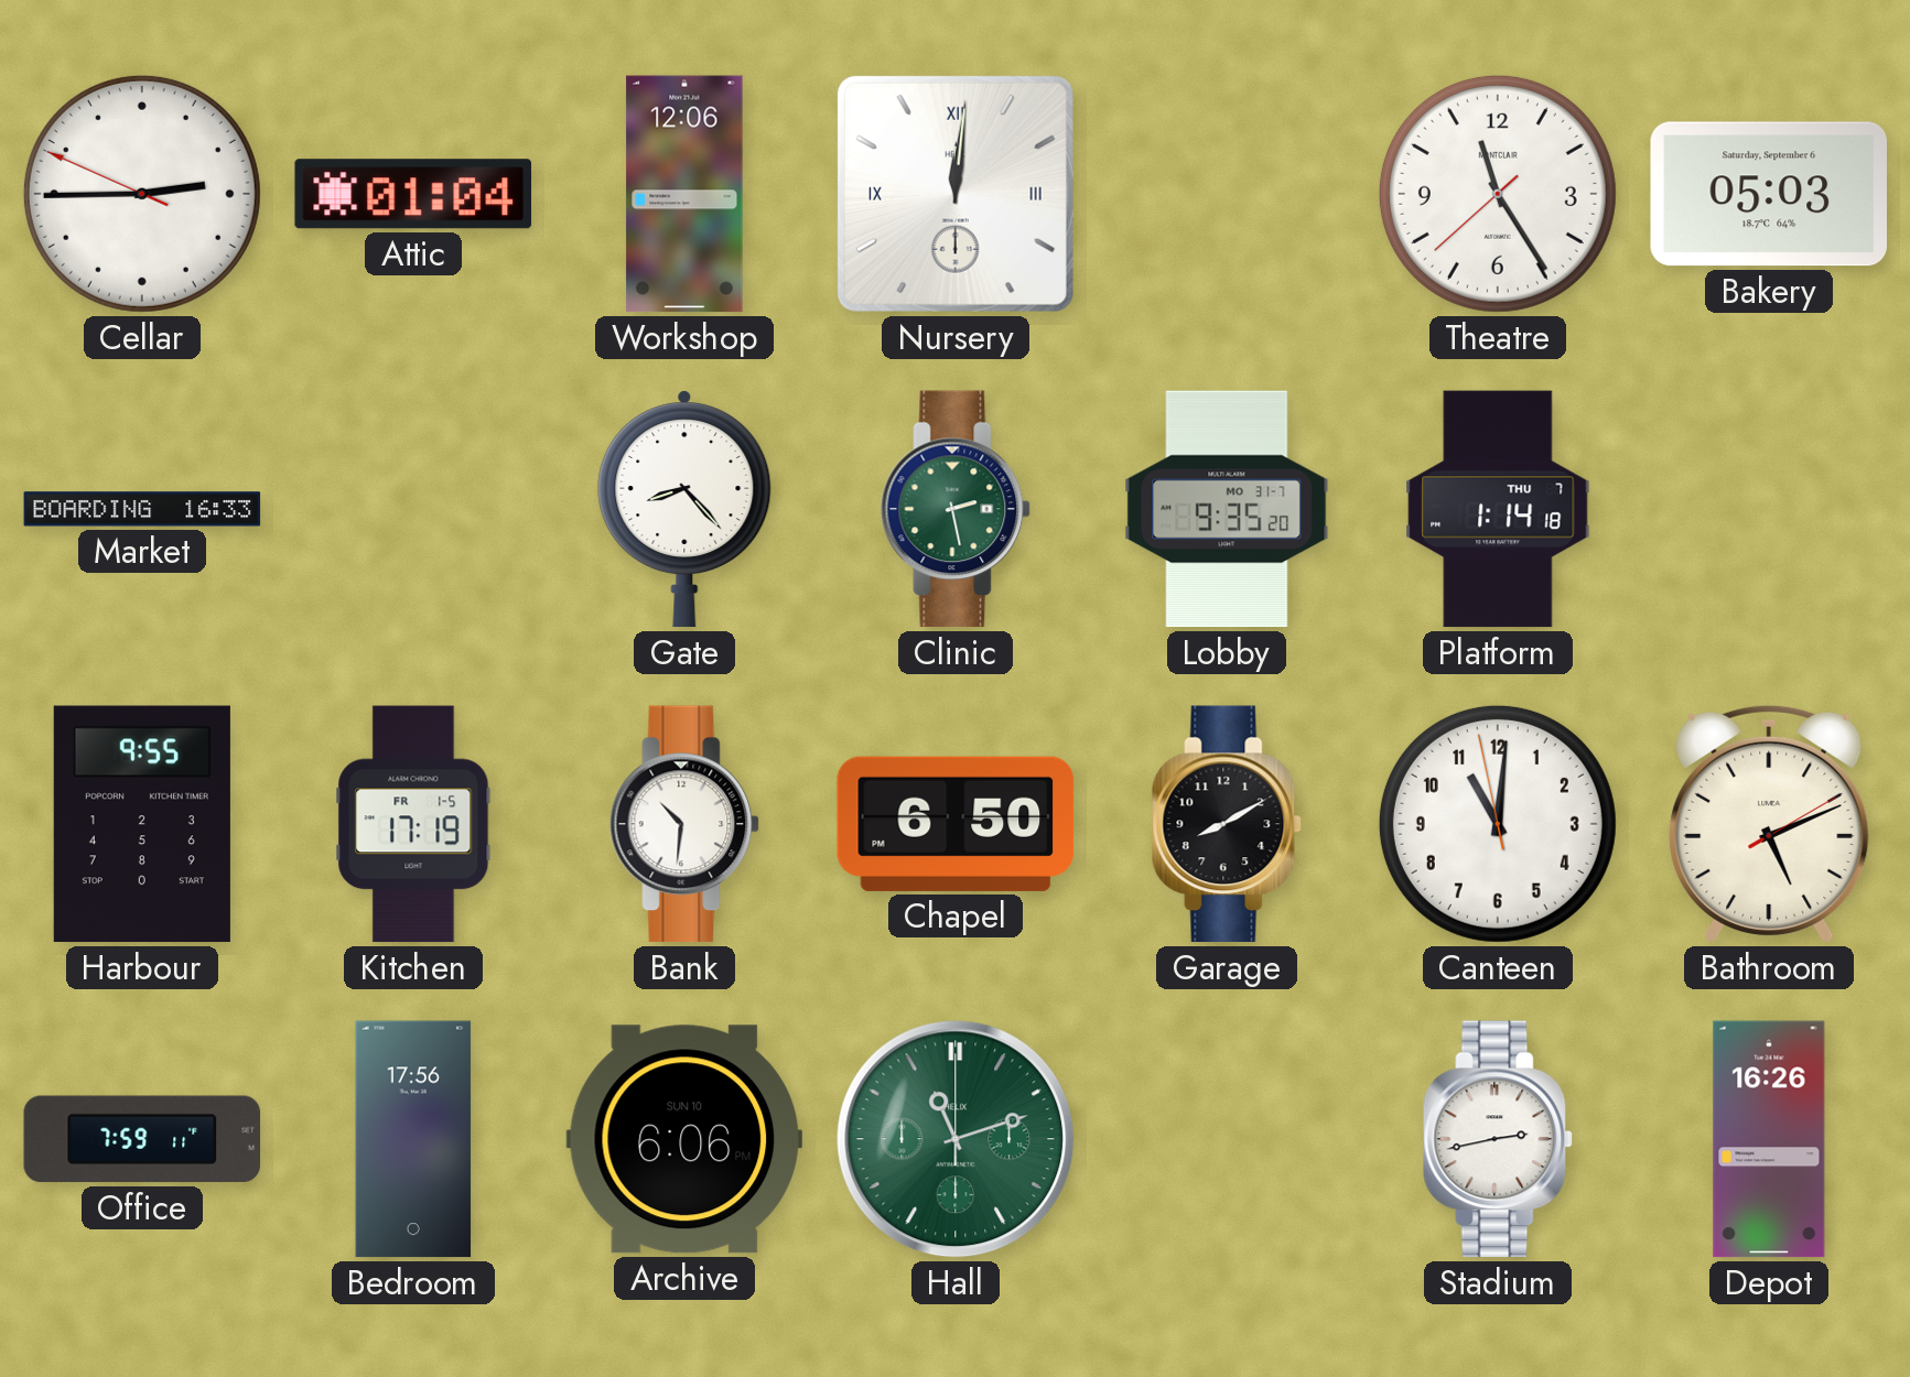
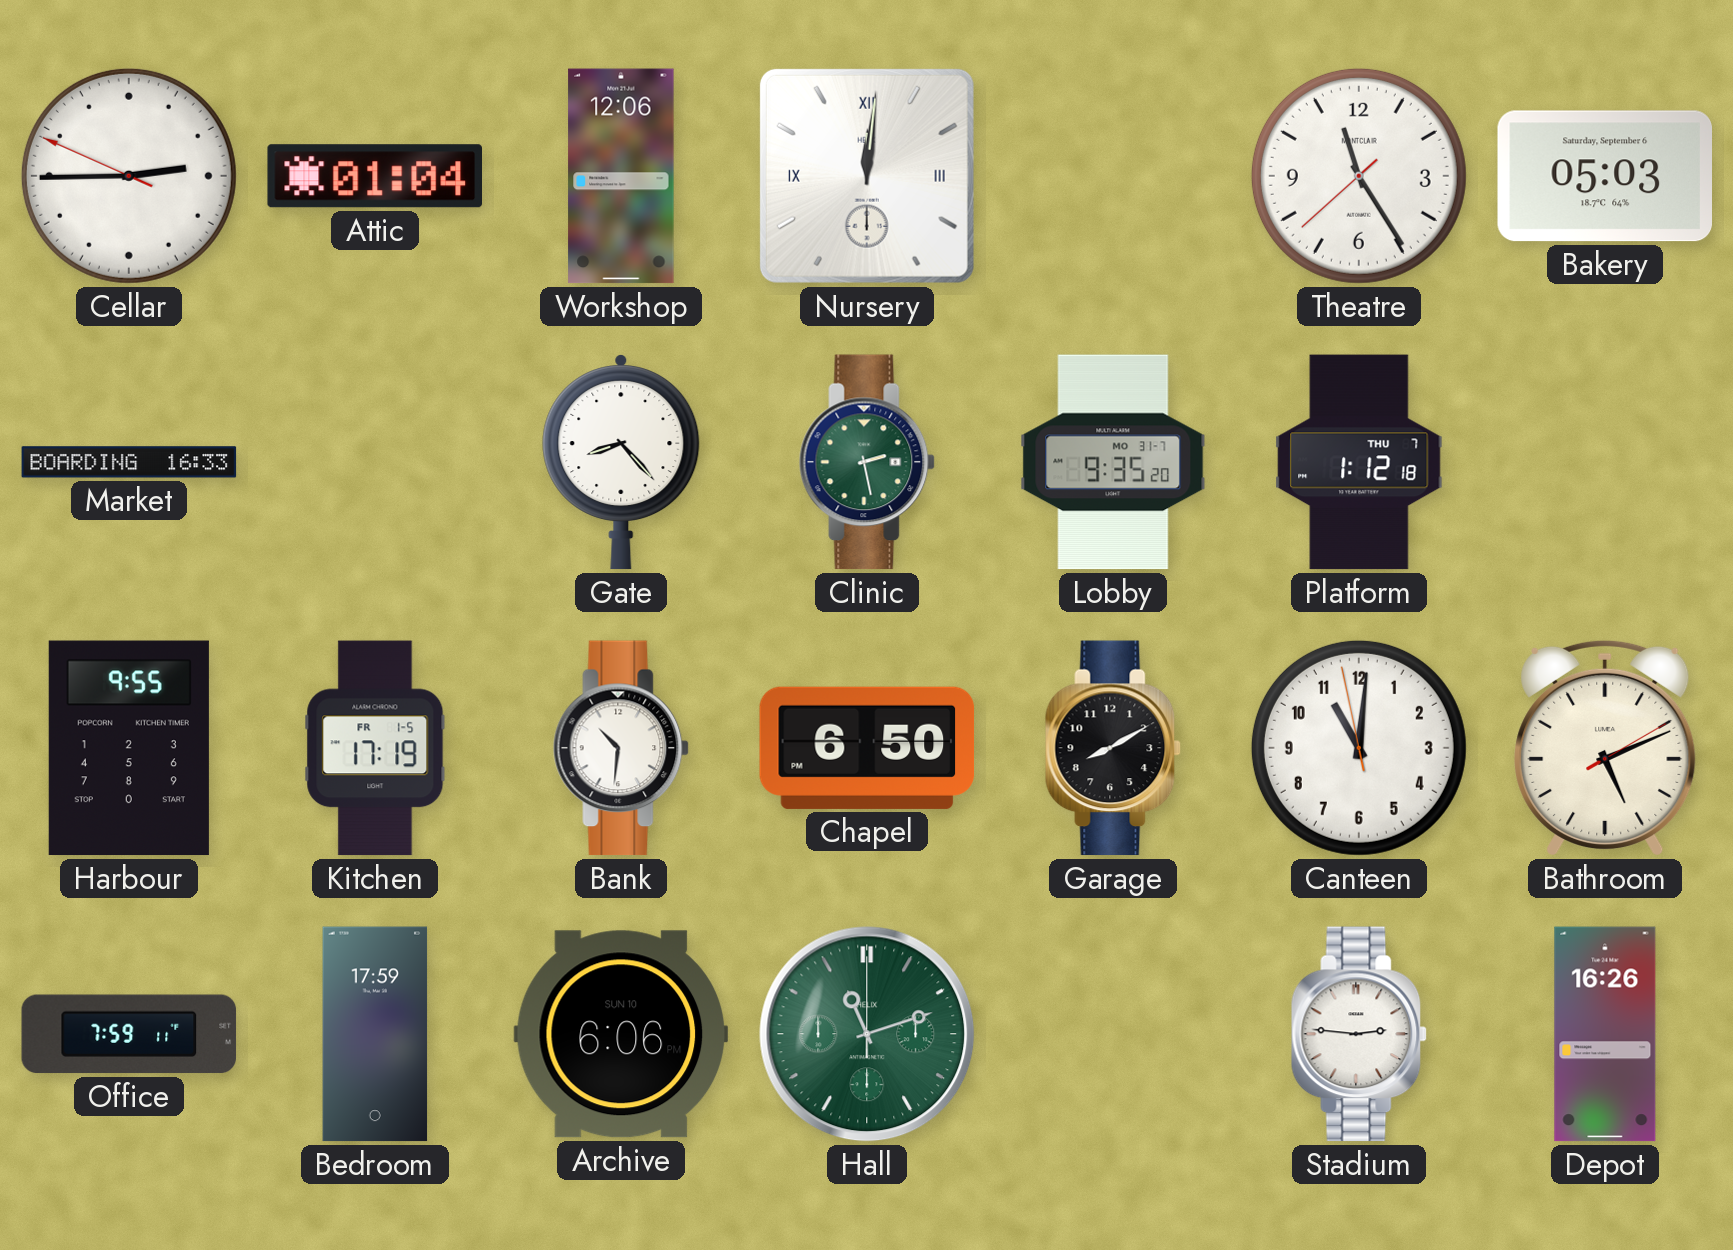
Platform: 1:14 -> 1:12 (1359, 462)
Bedroom: 17:56 -> 17:59 (375, 1034)
Stadium: 2:43 -> 2:46 (1359, 1034)
